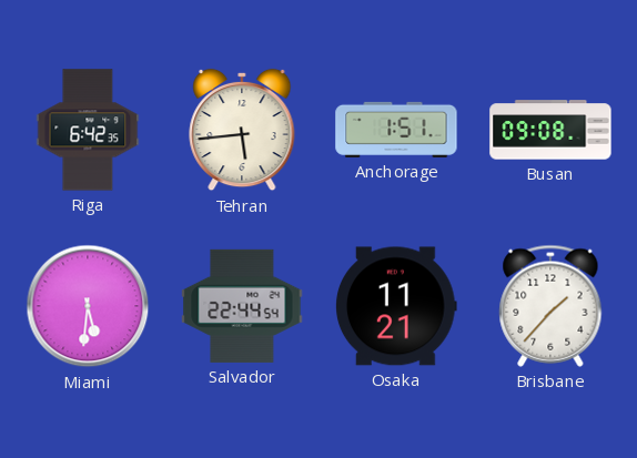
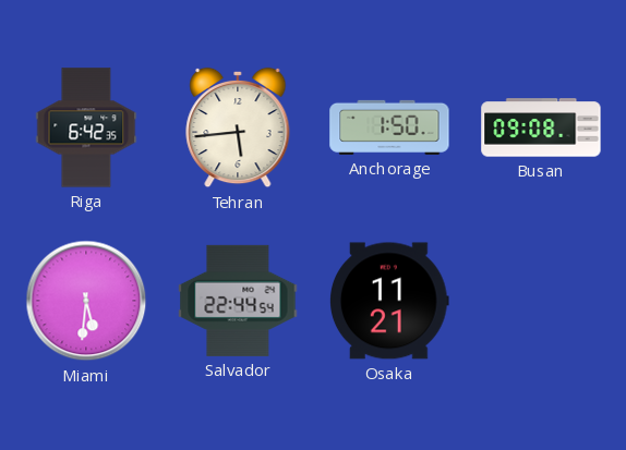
Anchorage: 1:51 -> 1:50 (389, 127)
Brisbane: 1:37 -> none (550, 306)
